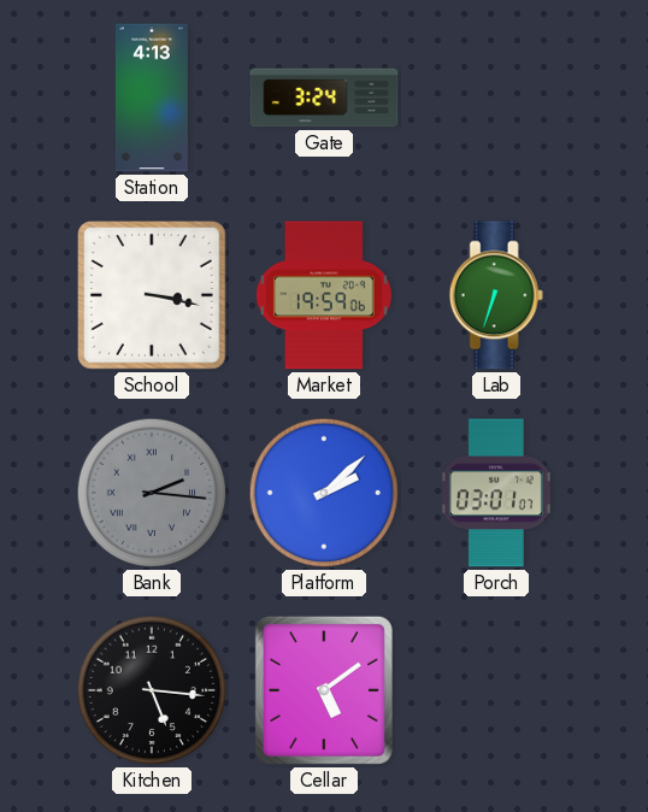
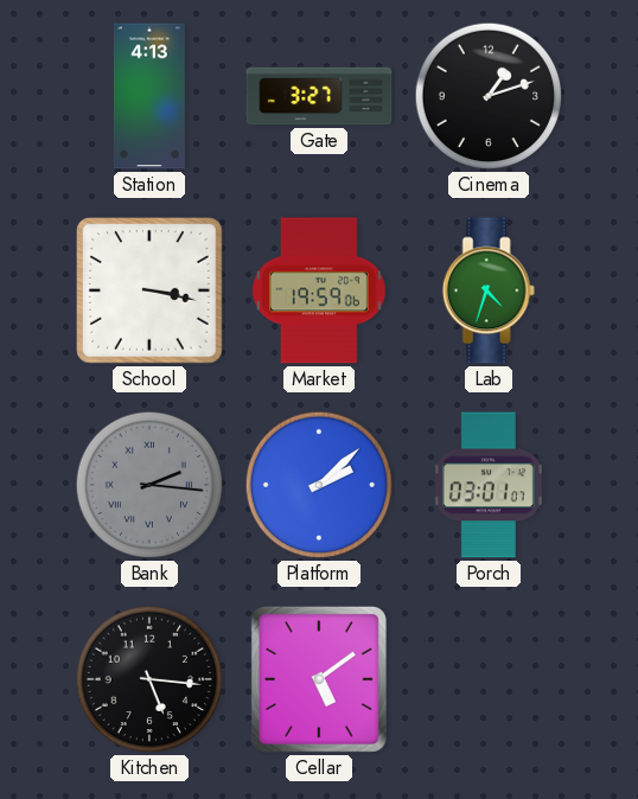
Gate: 3:24 -> 3:27 (319, 96)
Cinema: none -> 1:12 (489, 96)
Lab: 6:33 -> 4:33 (489, 290)
